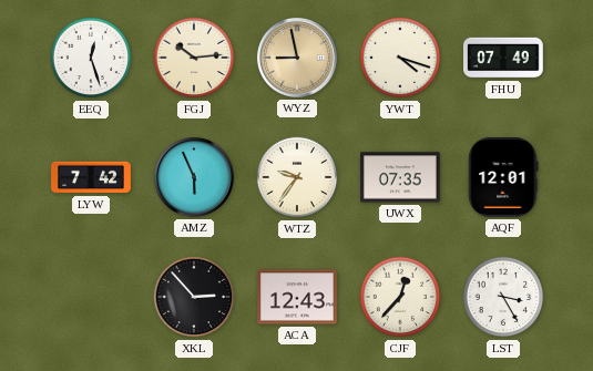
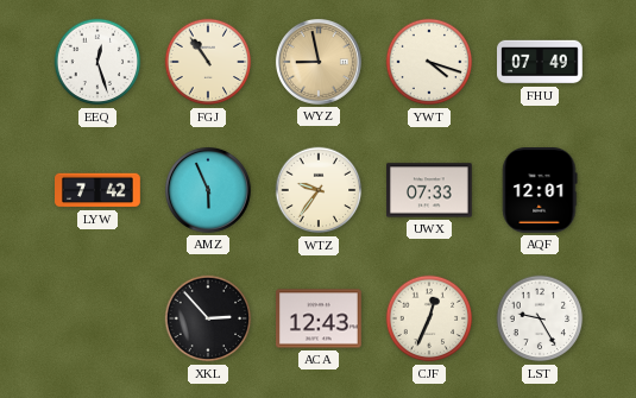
FGJ: 10:14 -> 10:54 (208, 62)
UWX: 07:35 -> 07:33 (430, 190)
CJF: 12:37 -> 12:34 (429, 318)
LST: 3:25 -> 9:25 (540, 318)
